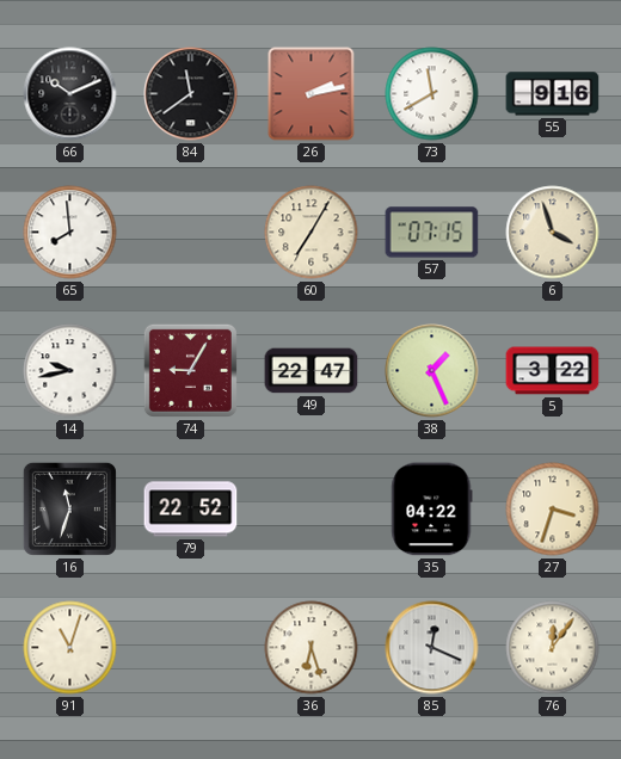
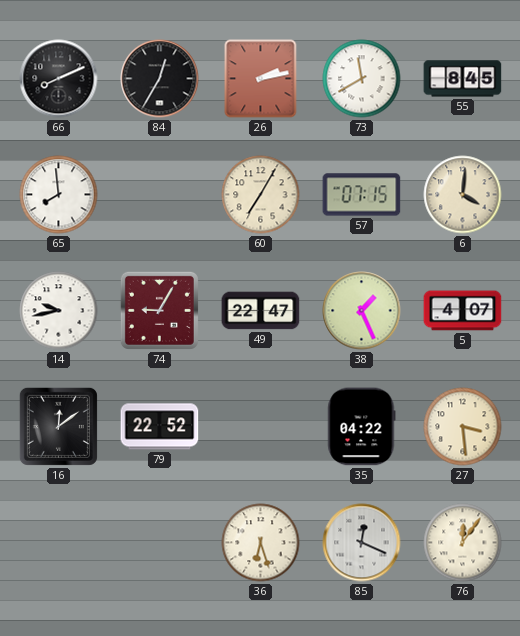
66: 10:11 -> 8:11 (59, 79)
84: 11:39 -> 12:35 (160, 79)
55: 9:16 -> 8:45 (463, 79)
6: 3:57 -> 4:01 (463, 195)
5: 3:22 -> 4:07 (463, 311)
16: 11:33 -> 12:09 (58, 426)
27: 3:33 -> 3:29 (463, 427)
91: 11:03 -> none (70, 648)
